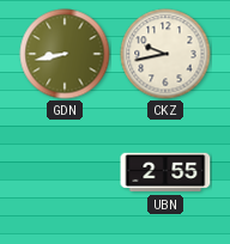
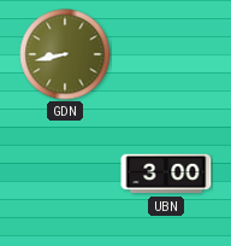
CKZ: 9:43 -> none (165, 54)
UBN: 2:55 -> 3:00 (166, 174)
